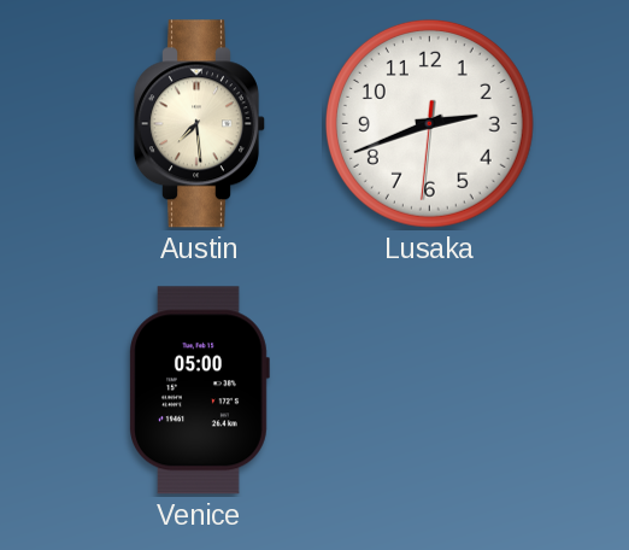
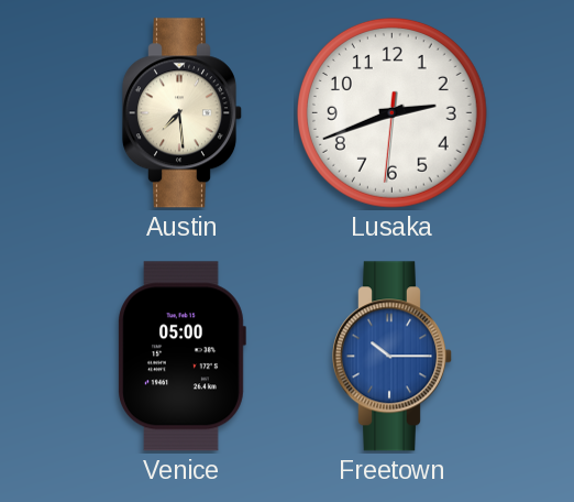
Freetown: none -> 10:15 (391, 357)
